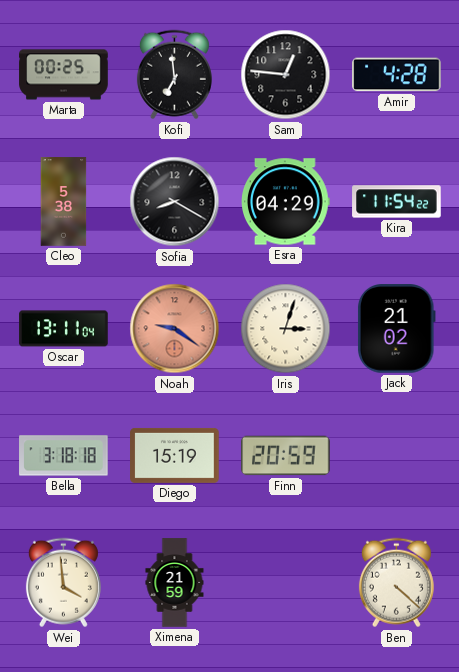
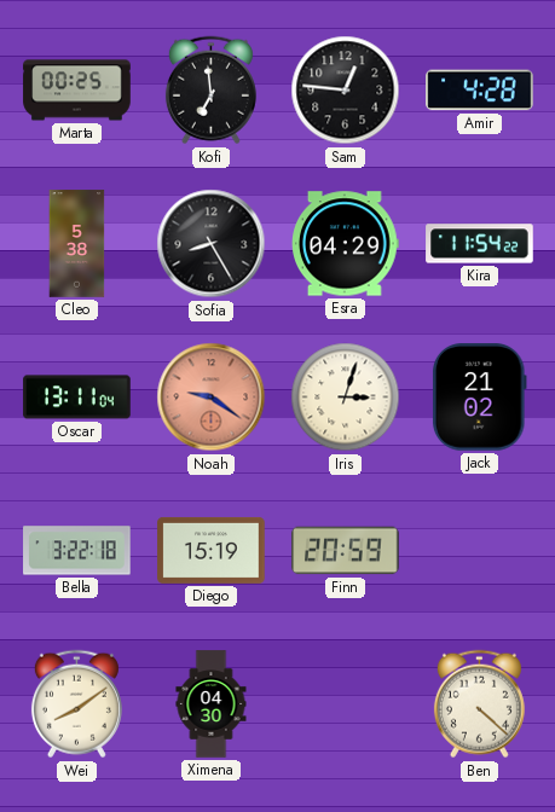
Sofia: 8:20 -> 8:25 (212, 244)
Bella: 3:18 -> 3:22 (77, 551)
Wei: 3:59 -> 8:09 (76, 704)
Ximena: 21:59 -> 04:30 (212, 704)
